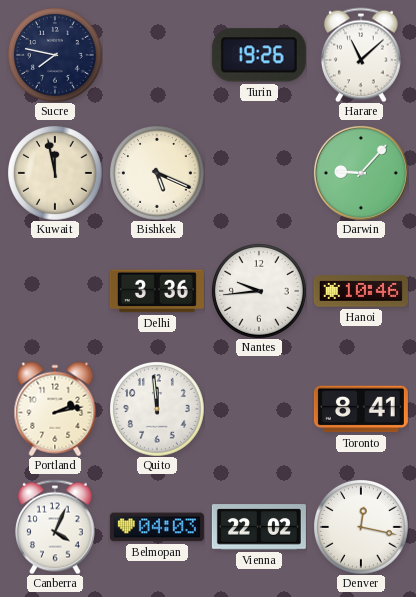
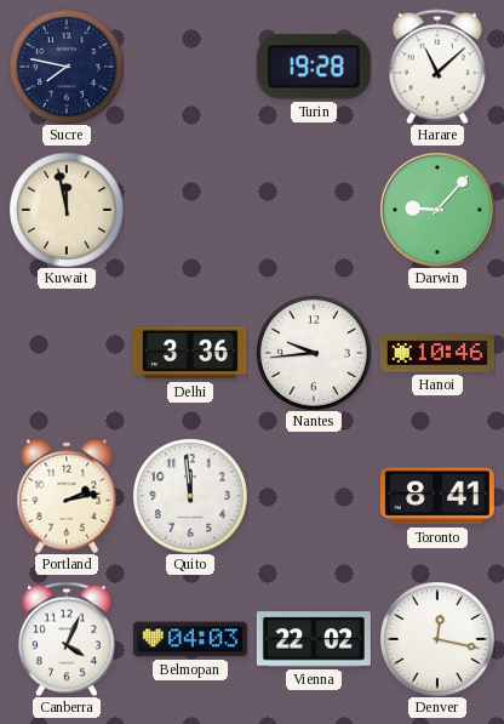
Turin: 19:26 -> 19:28 (314, 67)
Bishkek: 5:19 -> none (157, 173)
